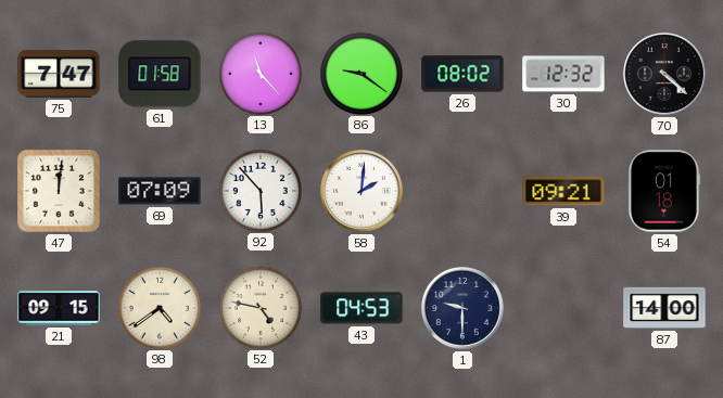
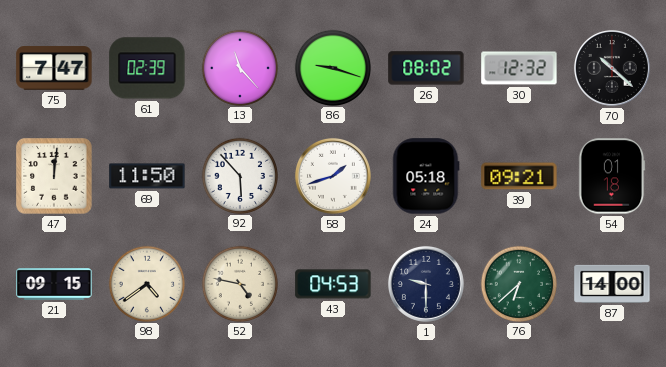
61: 01:58 -> 02:39 (147, 68)
86: 9:21 -> 9:18 (332, 67)
70: 4:22 -> 10:22 (612, 68)
69: 07:09 -> 11:50 (147, 176)
58: 2:01 -> 1:42 (333, 176)
24: none -> 05:18 (426, 176)
76: none -> 6:38 (518, 283)
